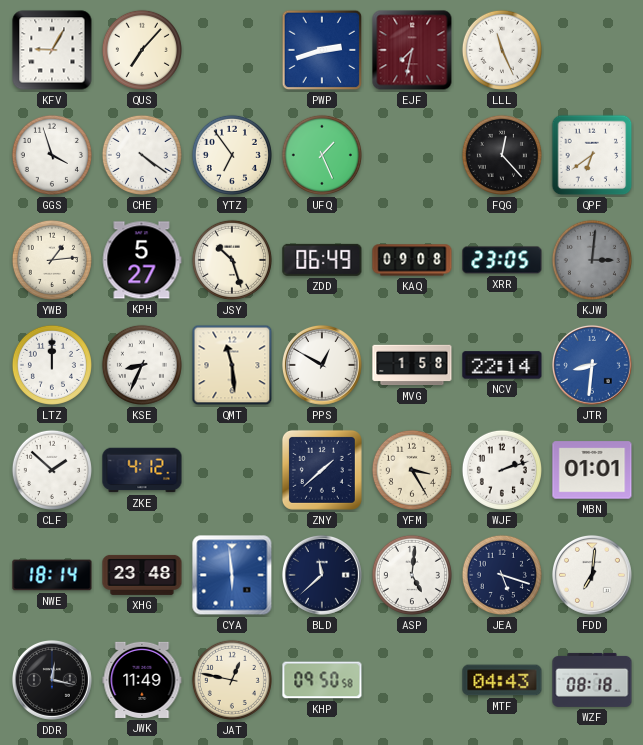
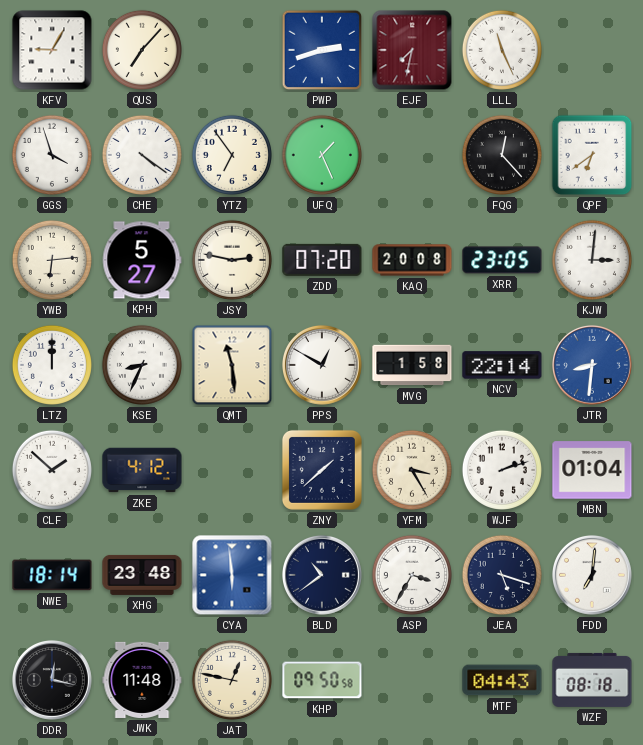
YWB: 1:14 -> 6:14 (52, 260)
JSY: 10:27 -> 2:47 (232, 260)
ZDD: 06:49 -> 07:20 (322, 260)
KAQ: 09:08 -> 20:08 (412, 260)
KJW dial: grey -> white (592, 260)
MBN: 01:01 -> 01:04 (592, 470)
BLD: 11:38 -> 10:39 (322, 575)
ASP: 5:01 -> 3:35 (412, 575)
JWK: 11:49 -> 11:48 (142, 680)
